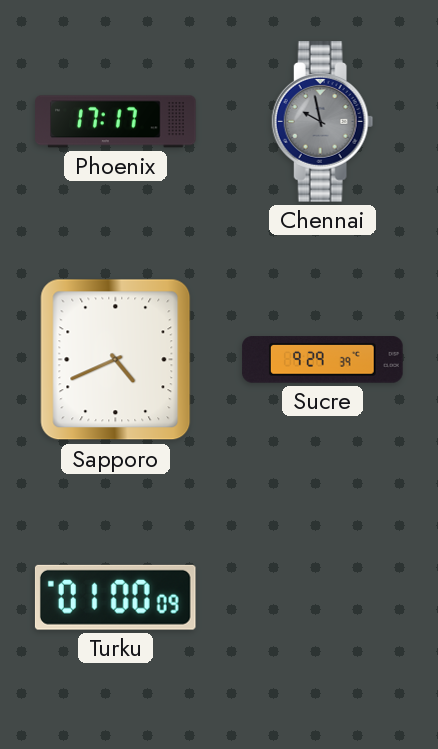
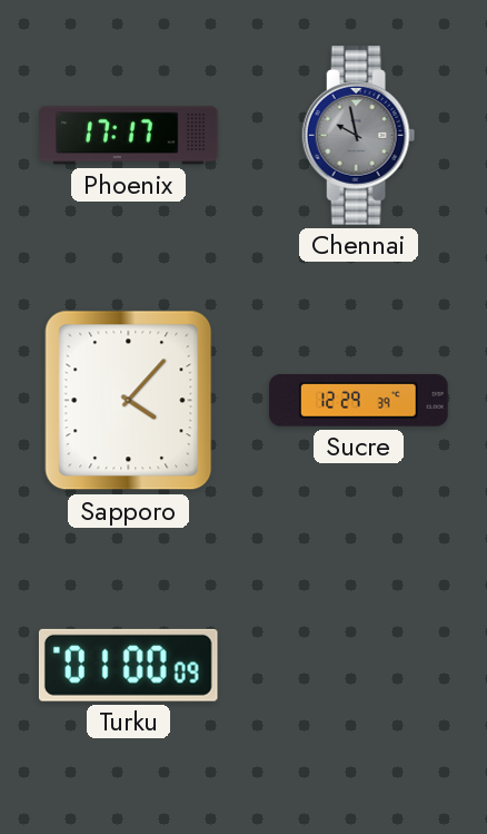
Sapporo: 4:41 -> 4:07 (129, 401)
Sucre: 9:29 -> 12:29 (359, 401)
